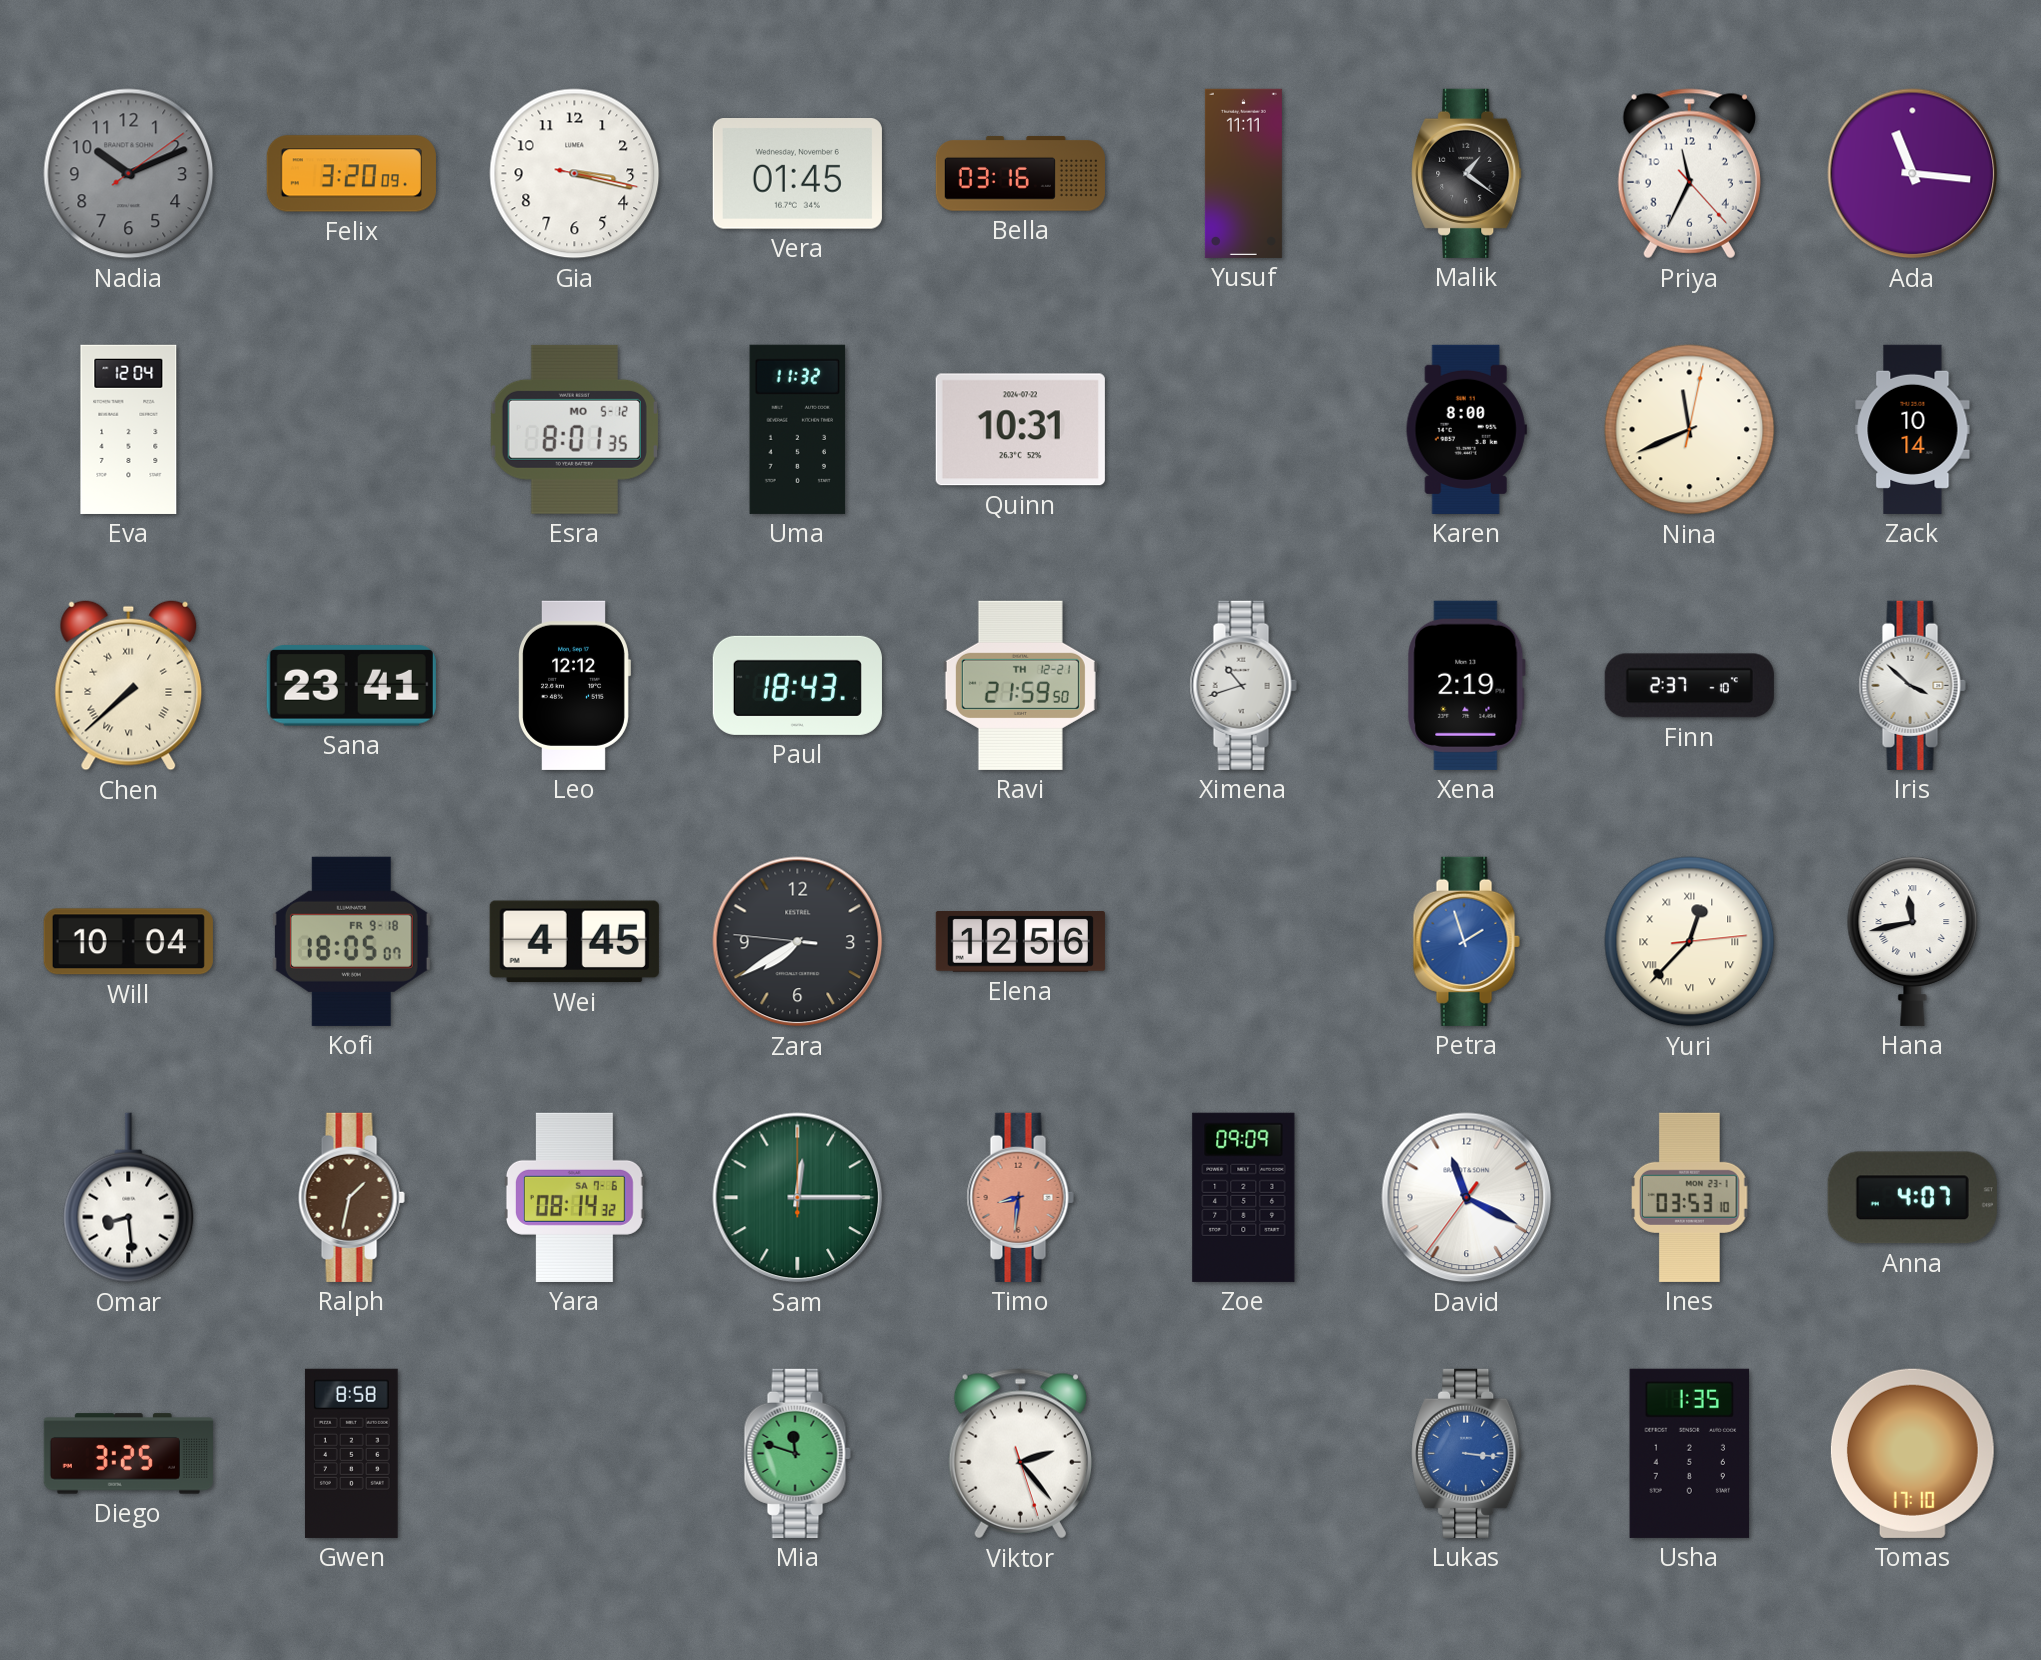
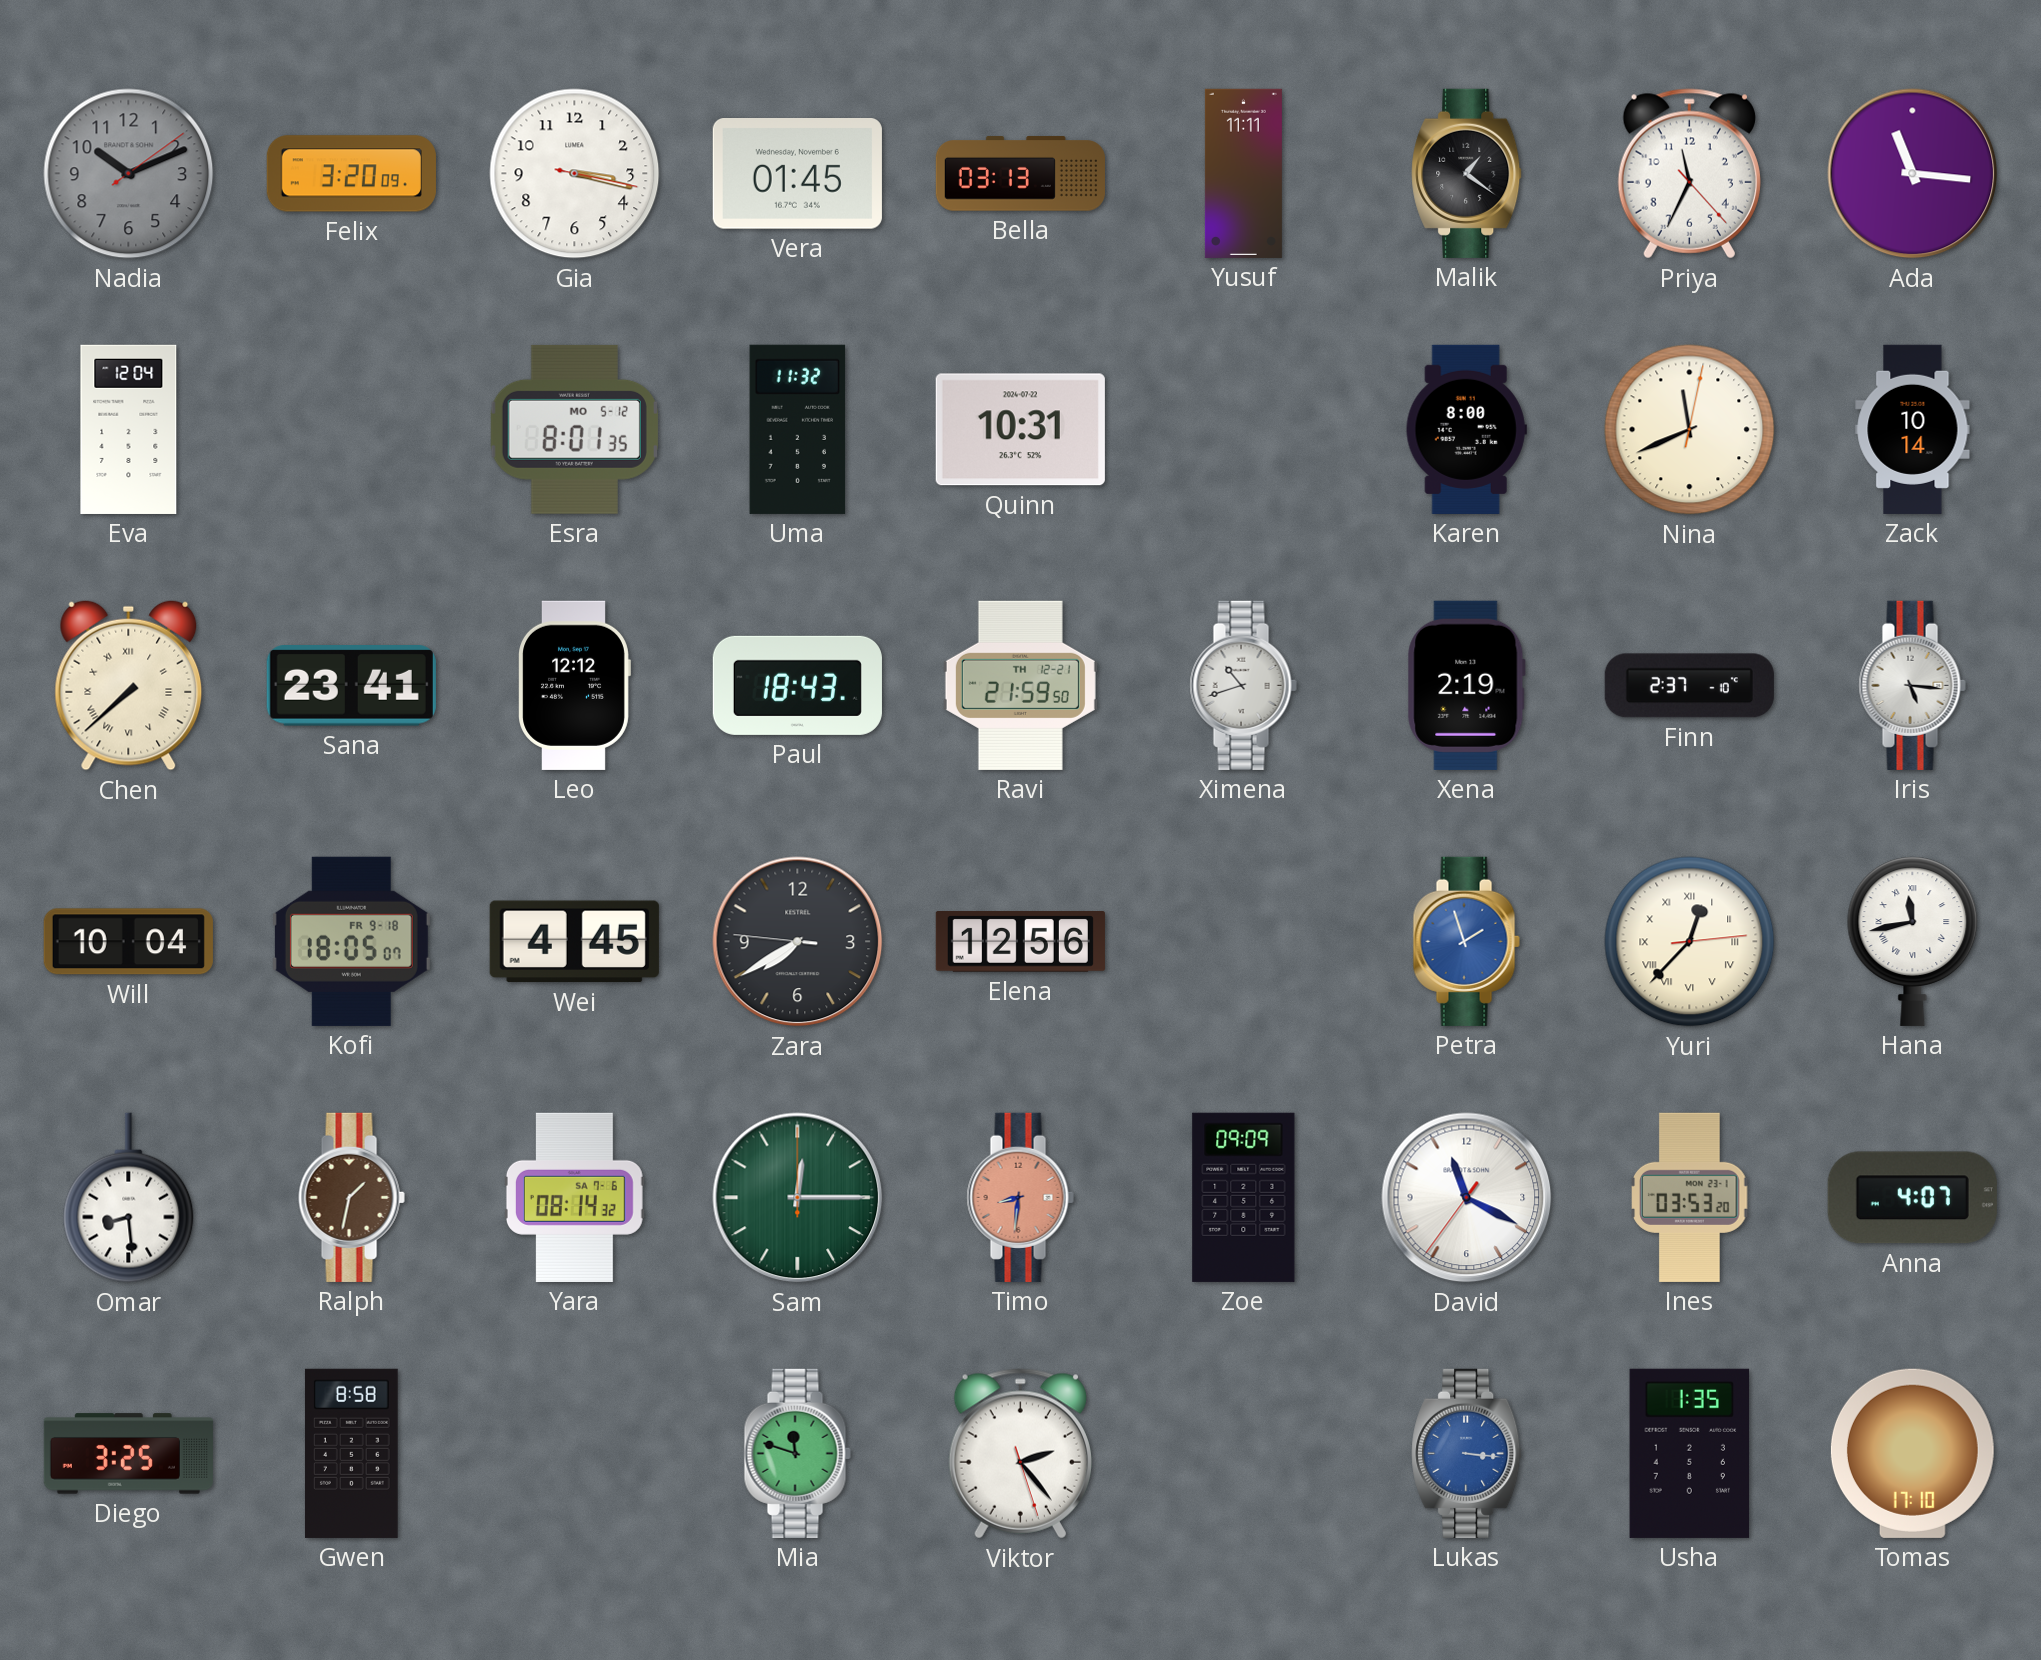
Bella: 03:16 -> 03:13 (1020, 174)
Iris: 3:52 -> 5:16 (1912, 685)
Ines: 03:53:10 -> 03:53:20 (1690, 1197)
